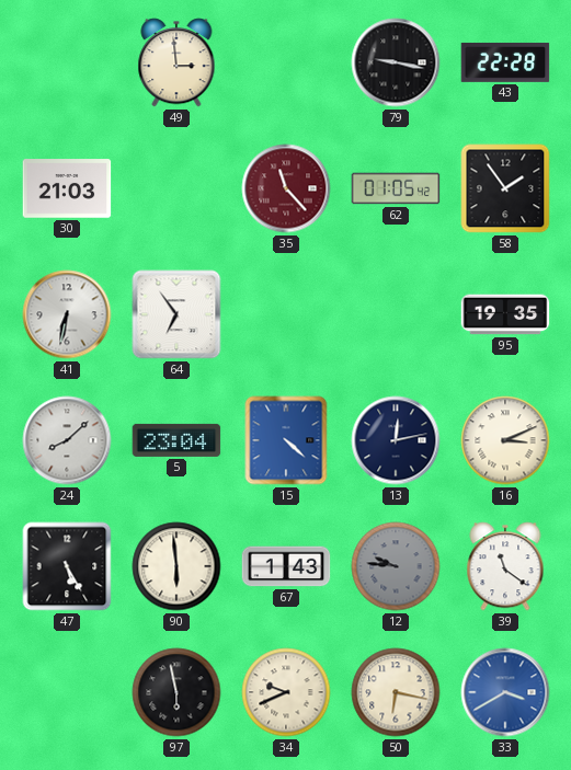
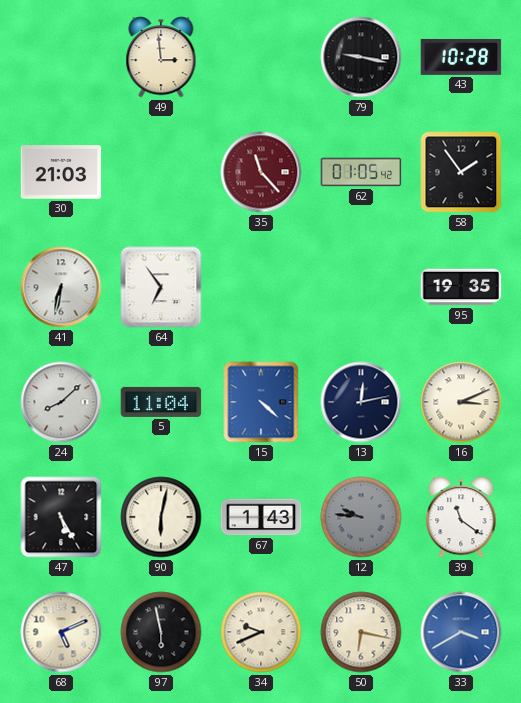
43: 22:28 -> 10:28 (461, 57)
5: 23:04 -> 11:04 (161, 402)
90: 5:59 -> 6:02 (161, 517)
68: none -> 5:11 (61, 632)
